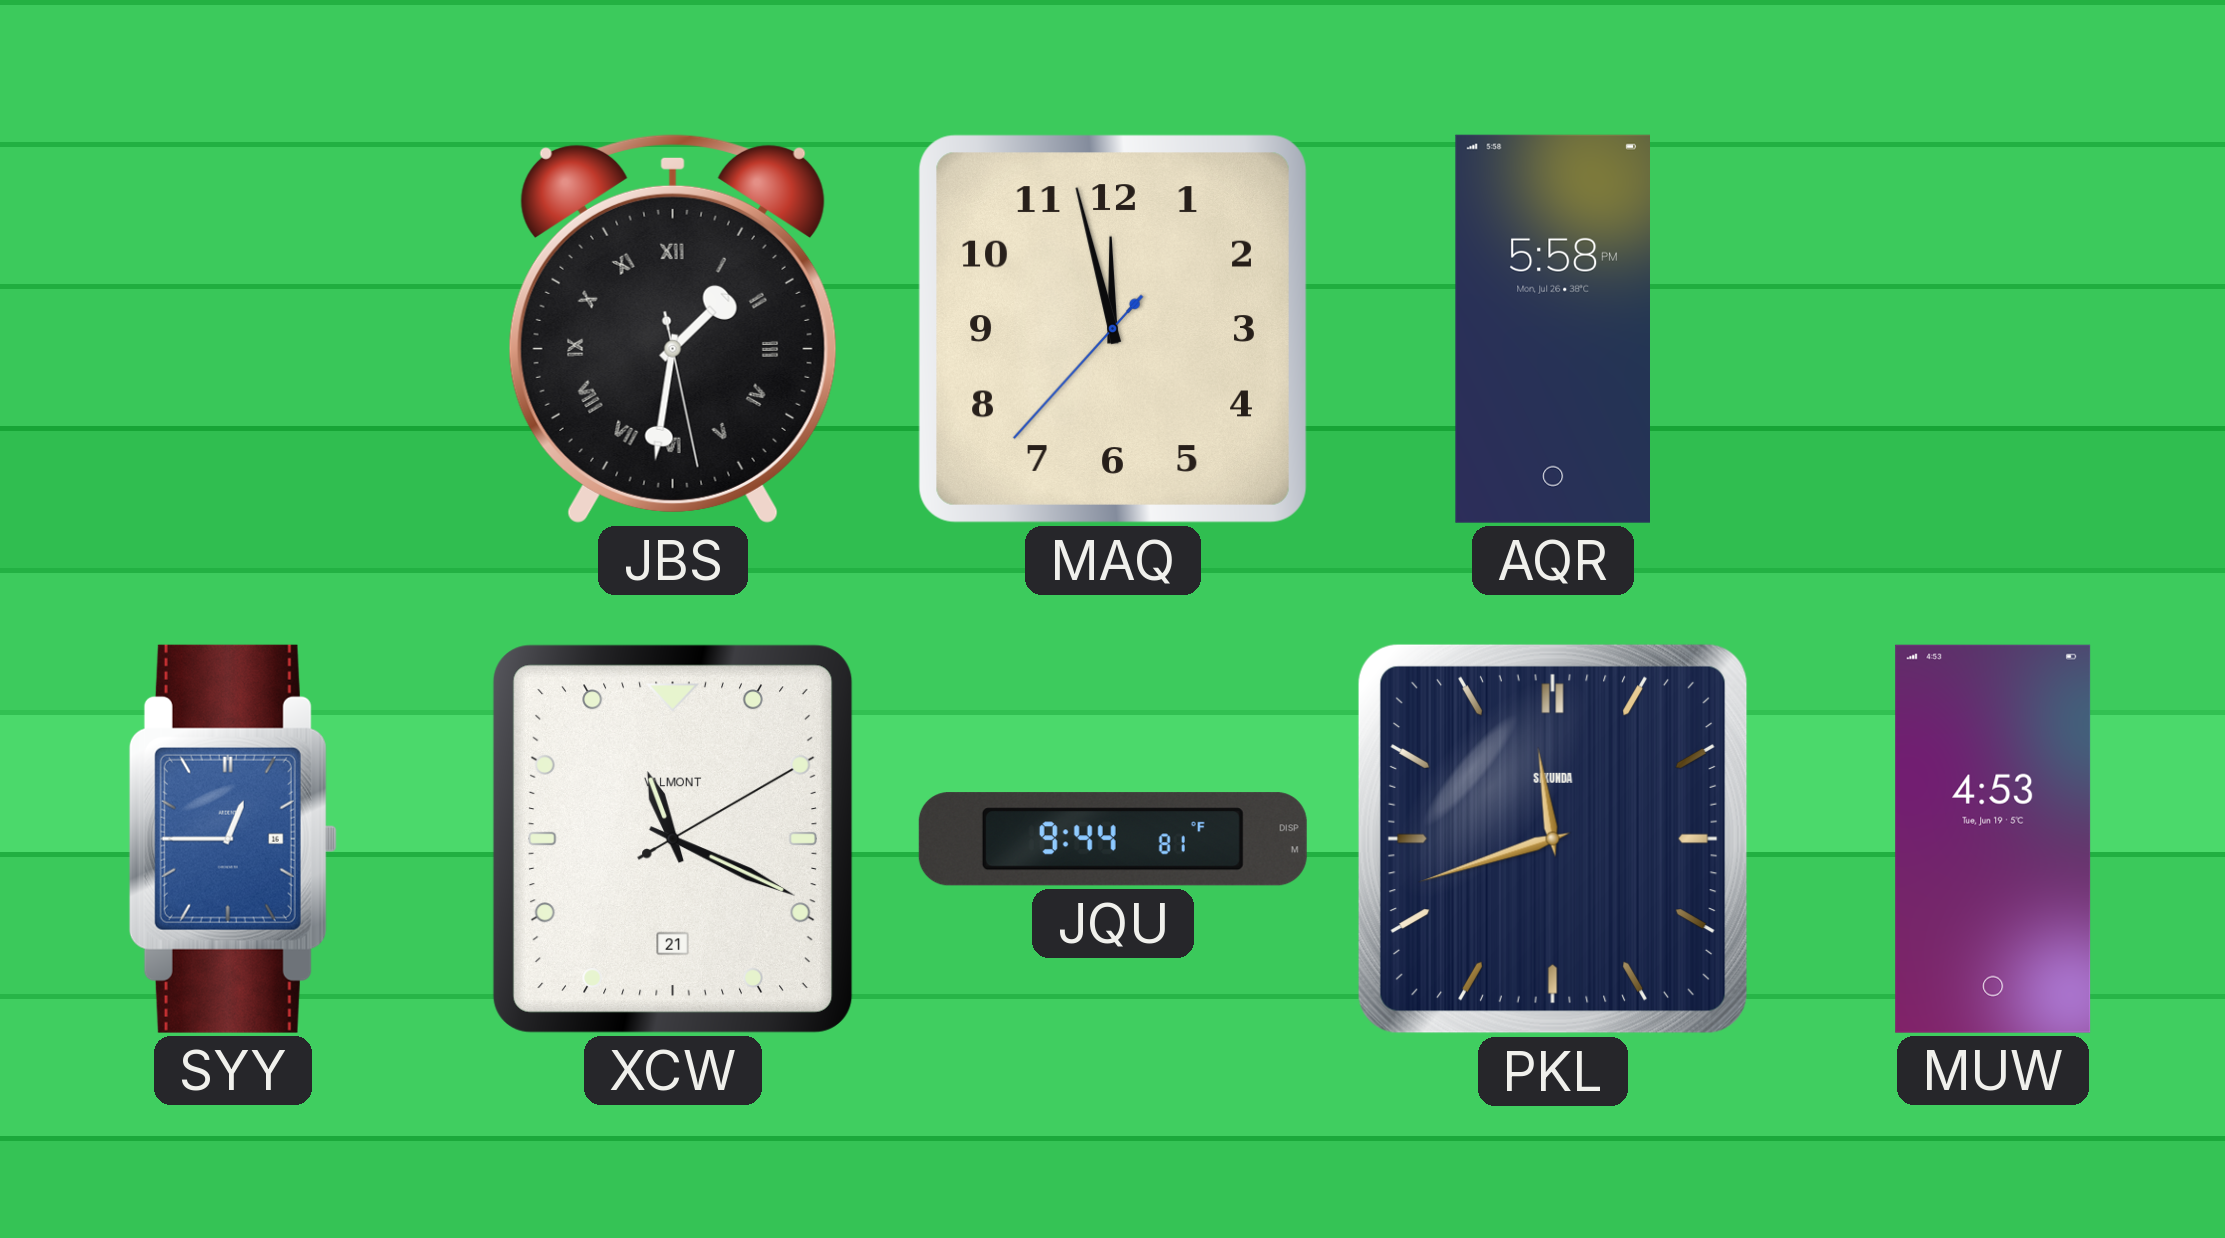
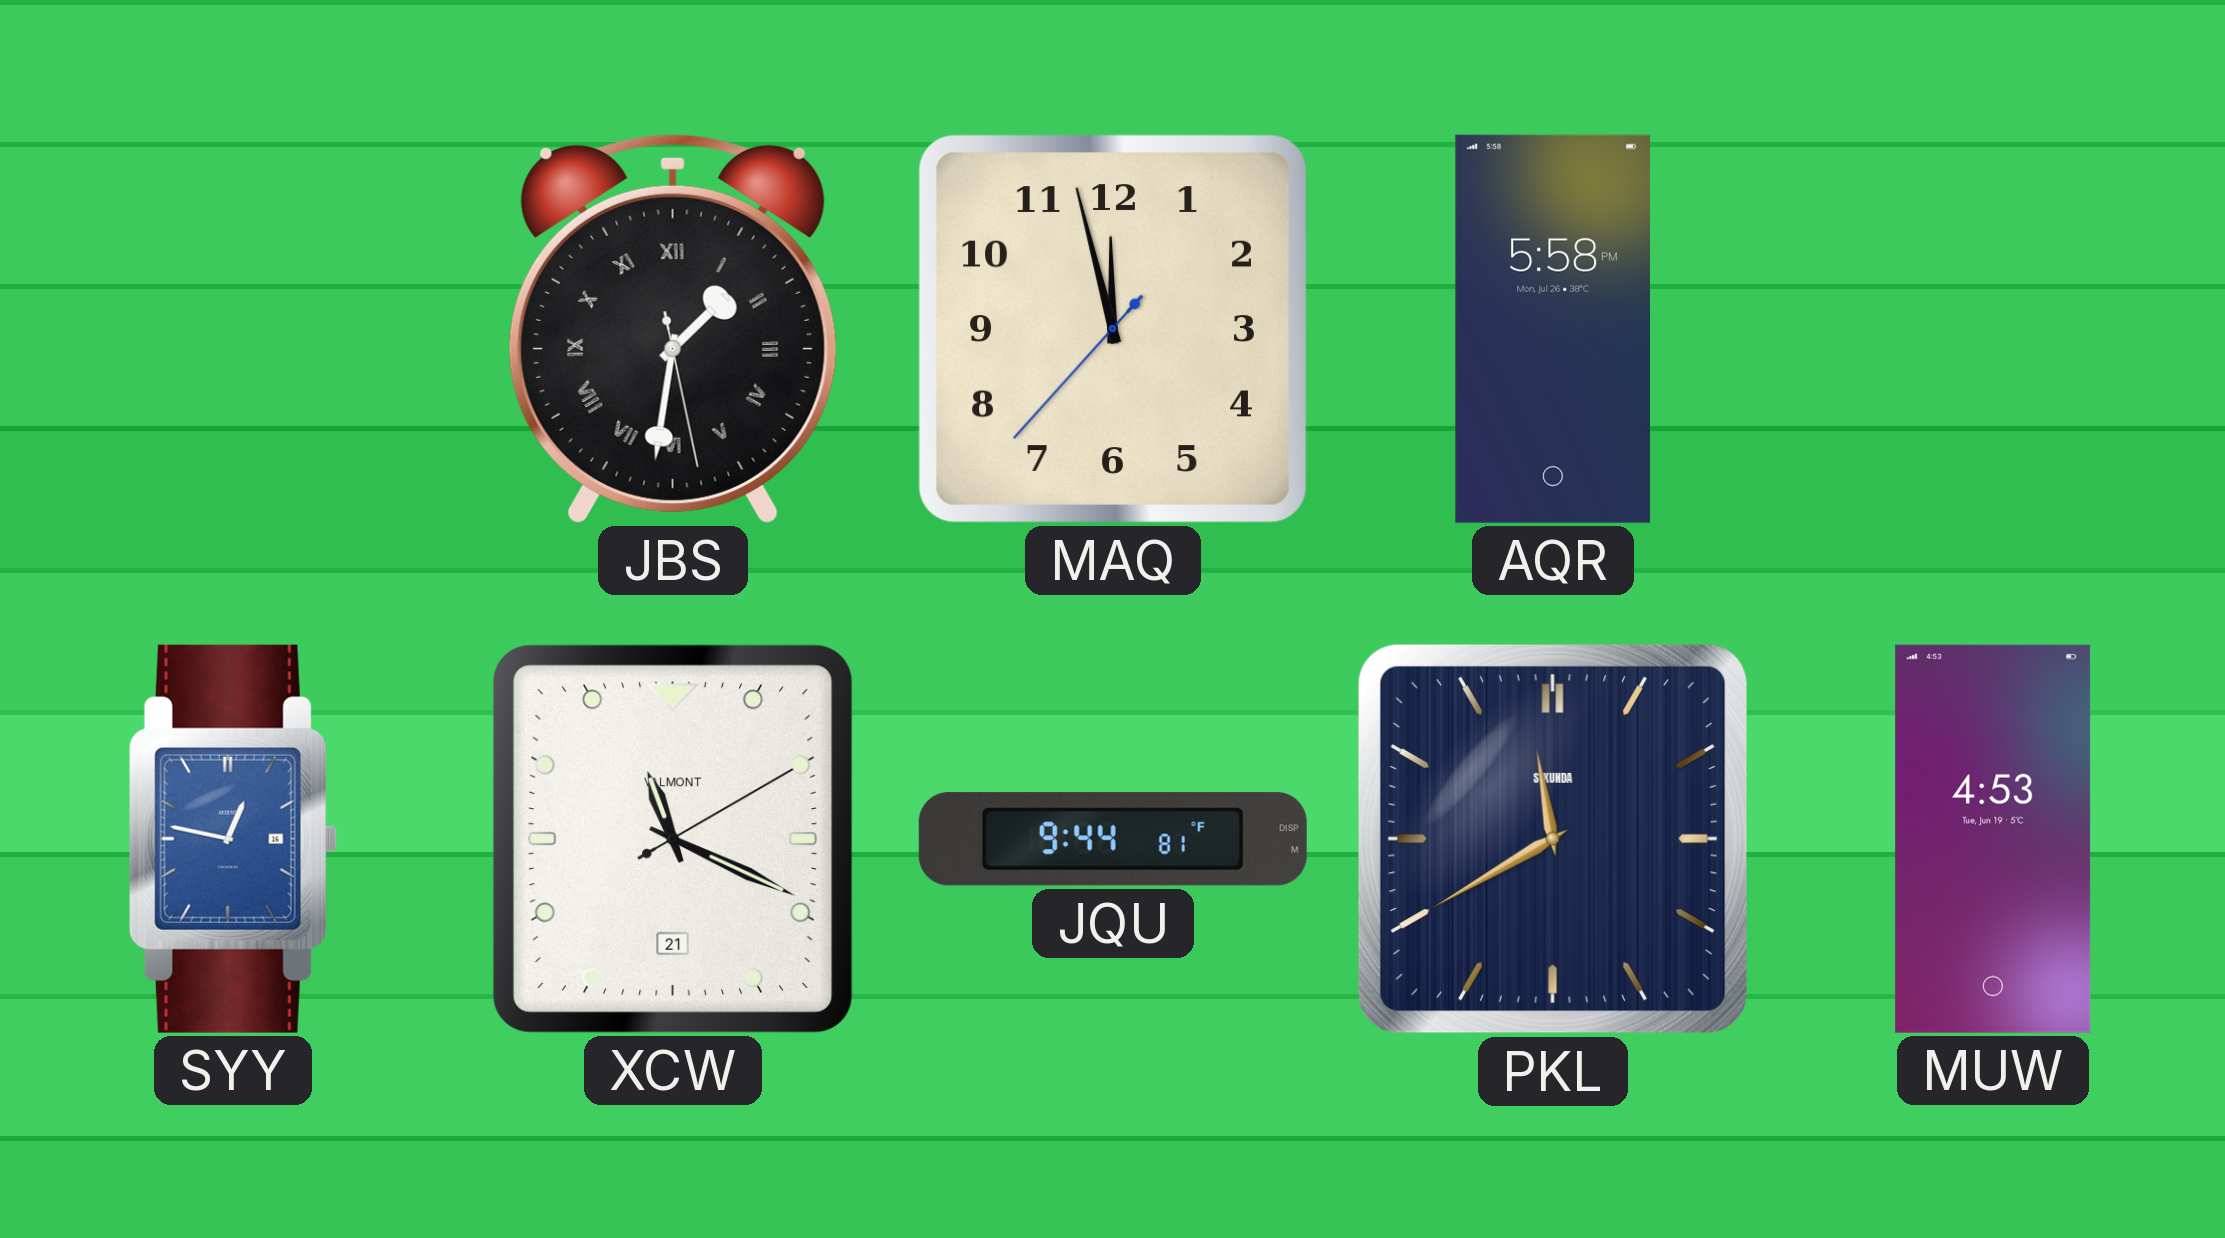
SYY: 12:45 -> 12:47 (233, 839)
PKL: 11:42 -> 11:40 (1553, 839)
